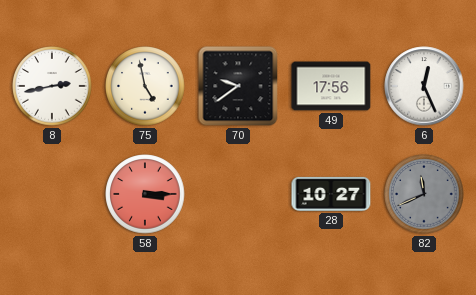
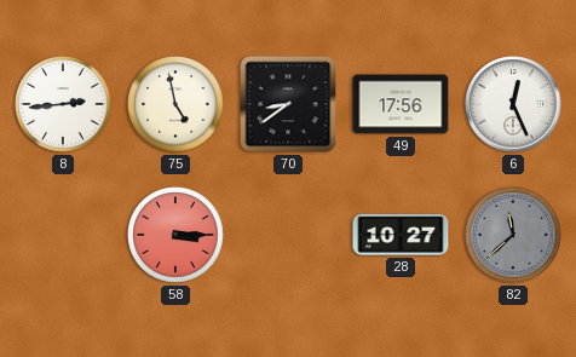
8: 2:43 -> 2:44 (63, 104)
70: 9:39 -> 8:39 (288, 104)
82: 11:41 -> 11:38 (513, 235)
